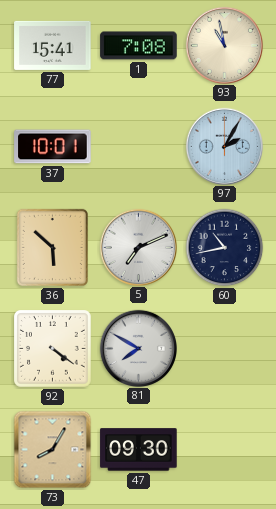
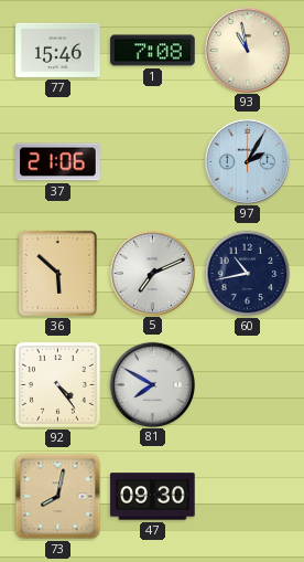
77: 15:41 -> 15:46 (58, 50)
37: 10:01 -> 21:06 (58, 162)
92: 4:21 -> 4:24 (58, 385)
73: 8:05 -> 8:02 (58, 497)
